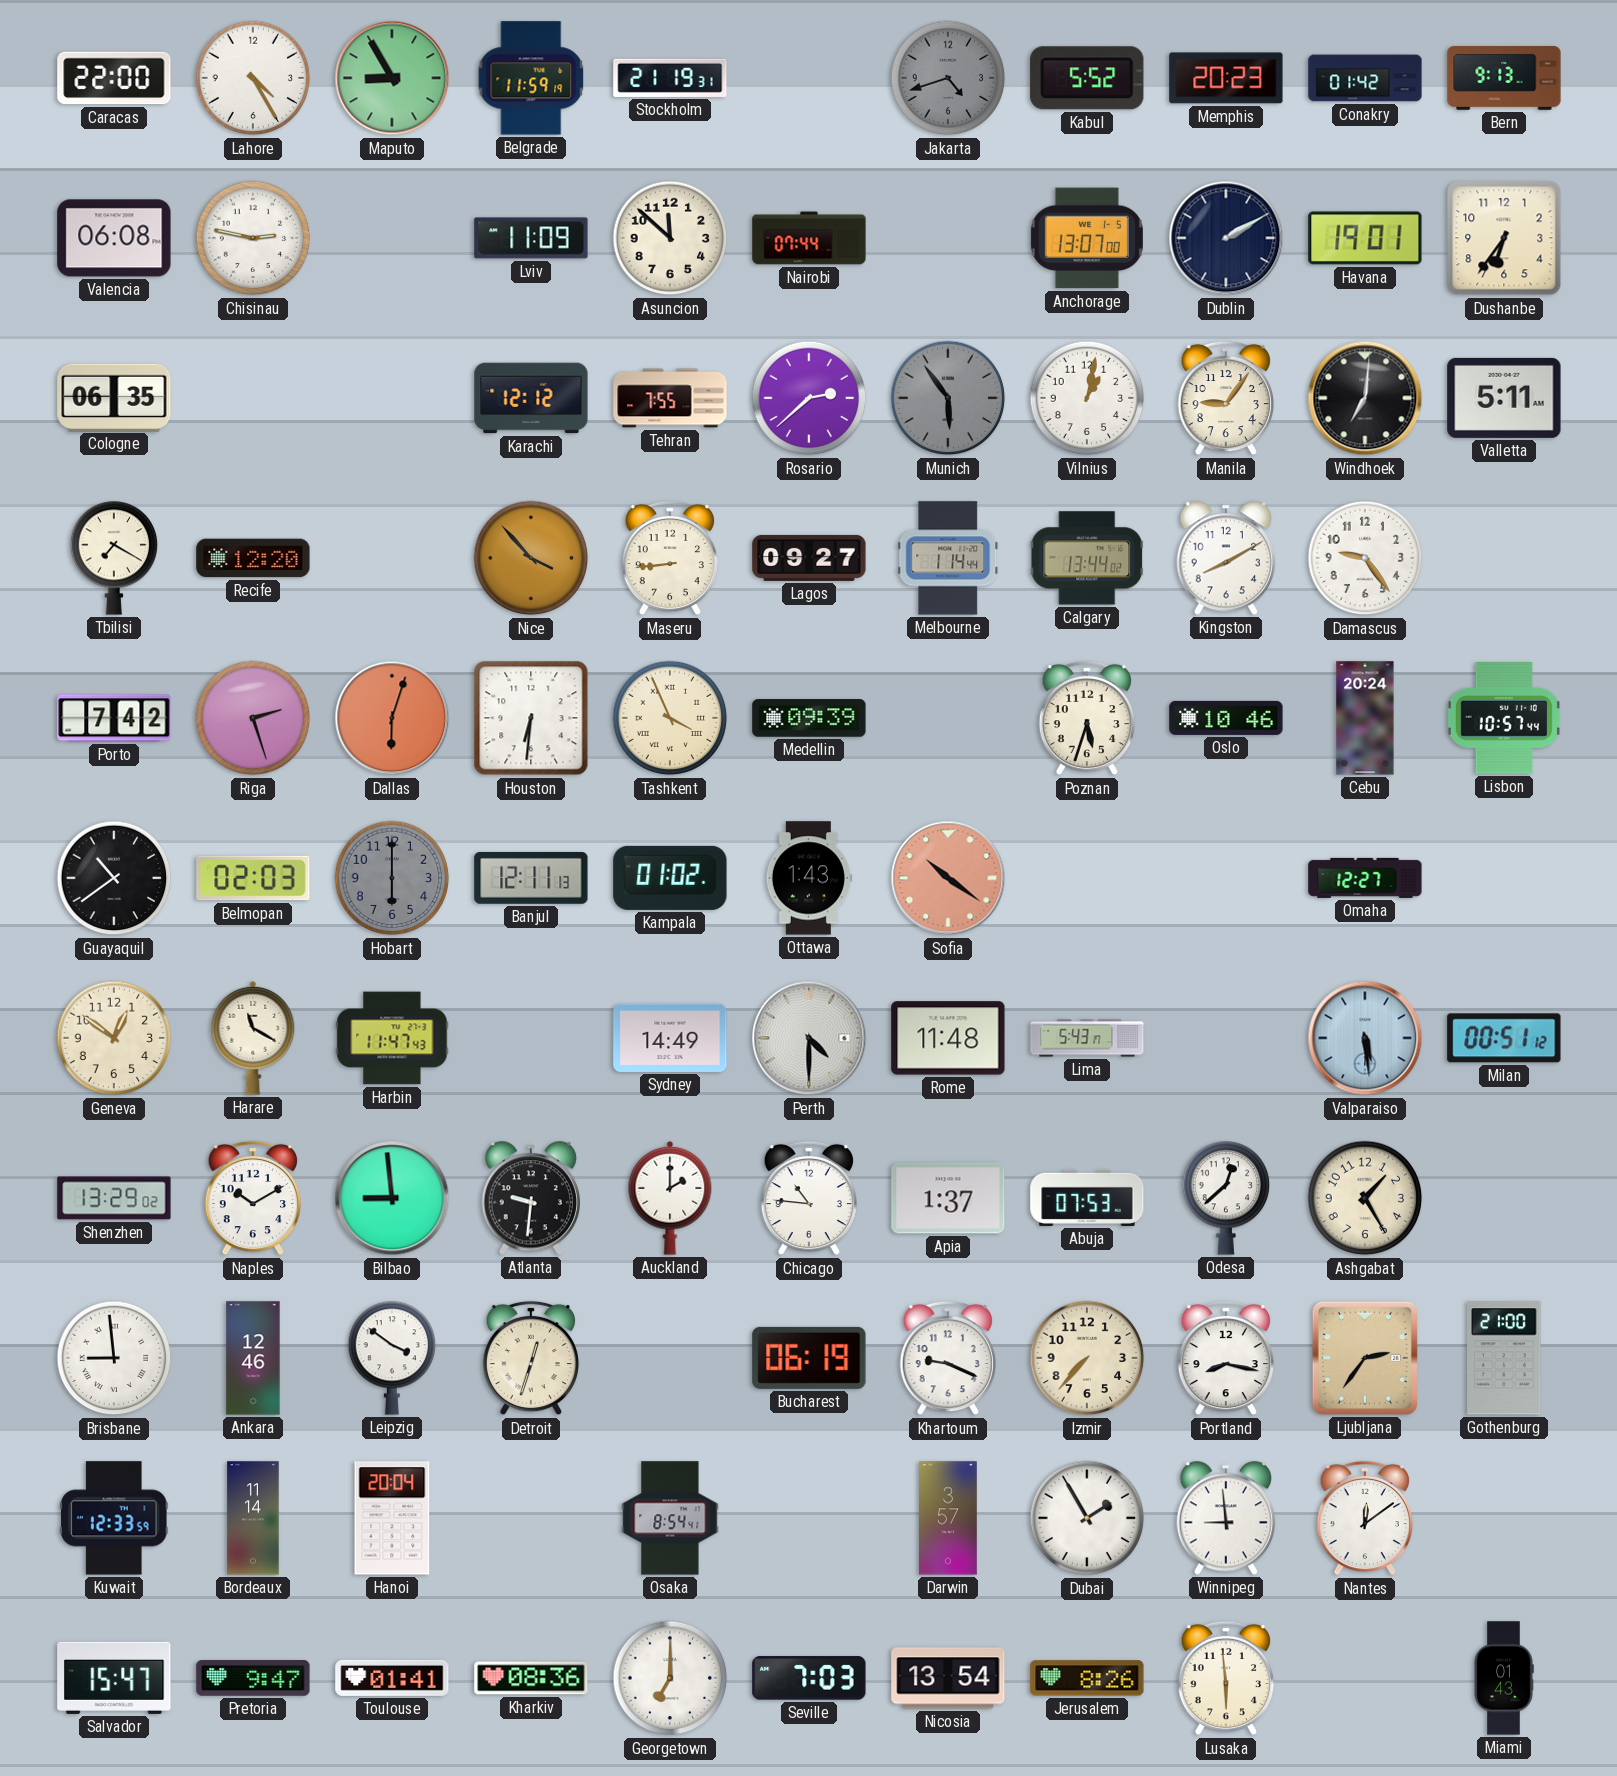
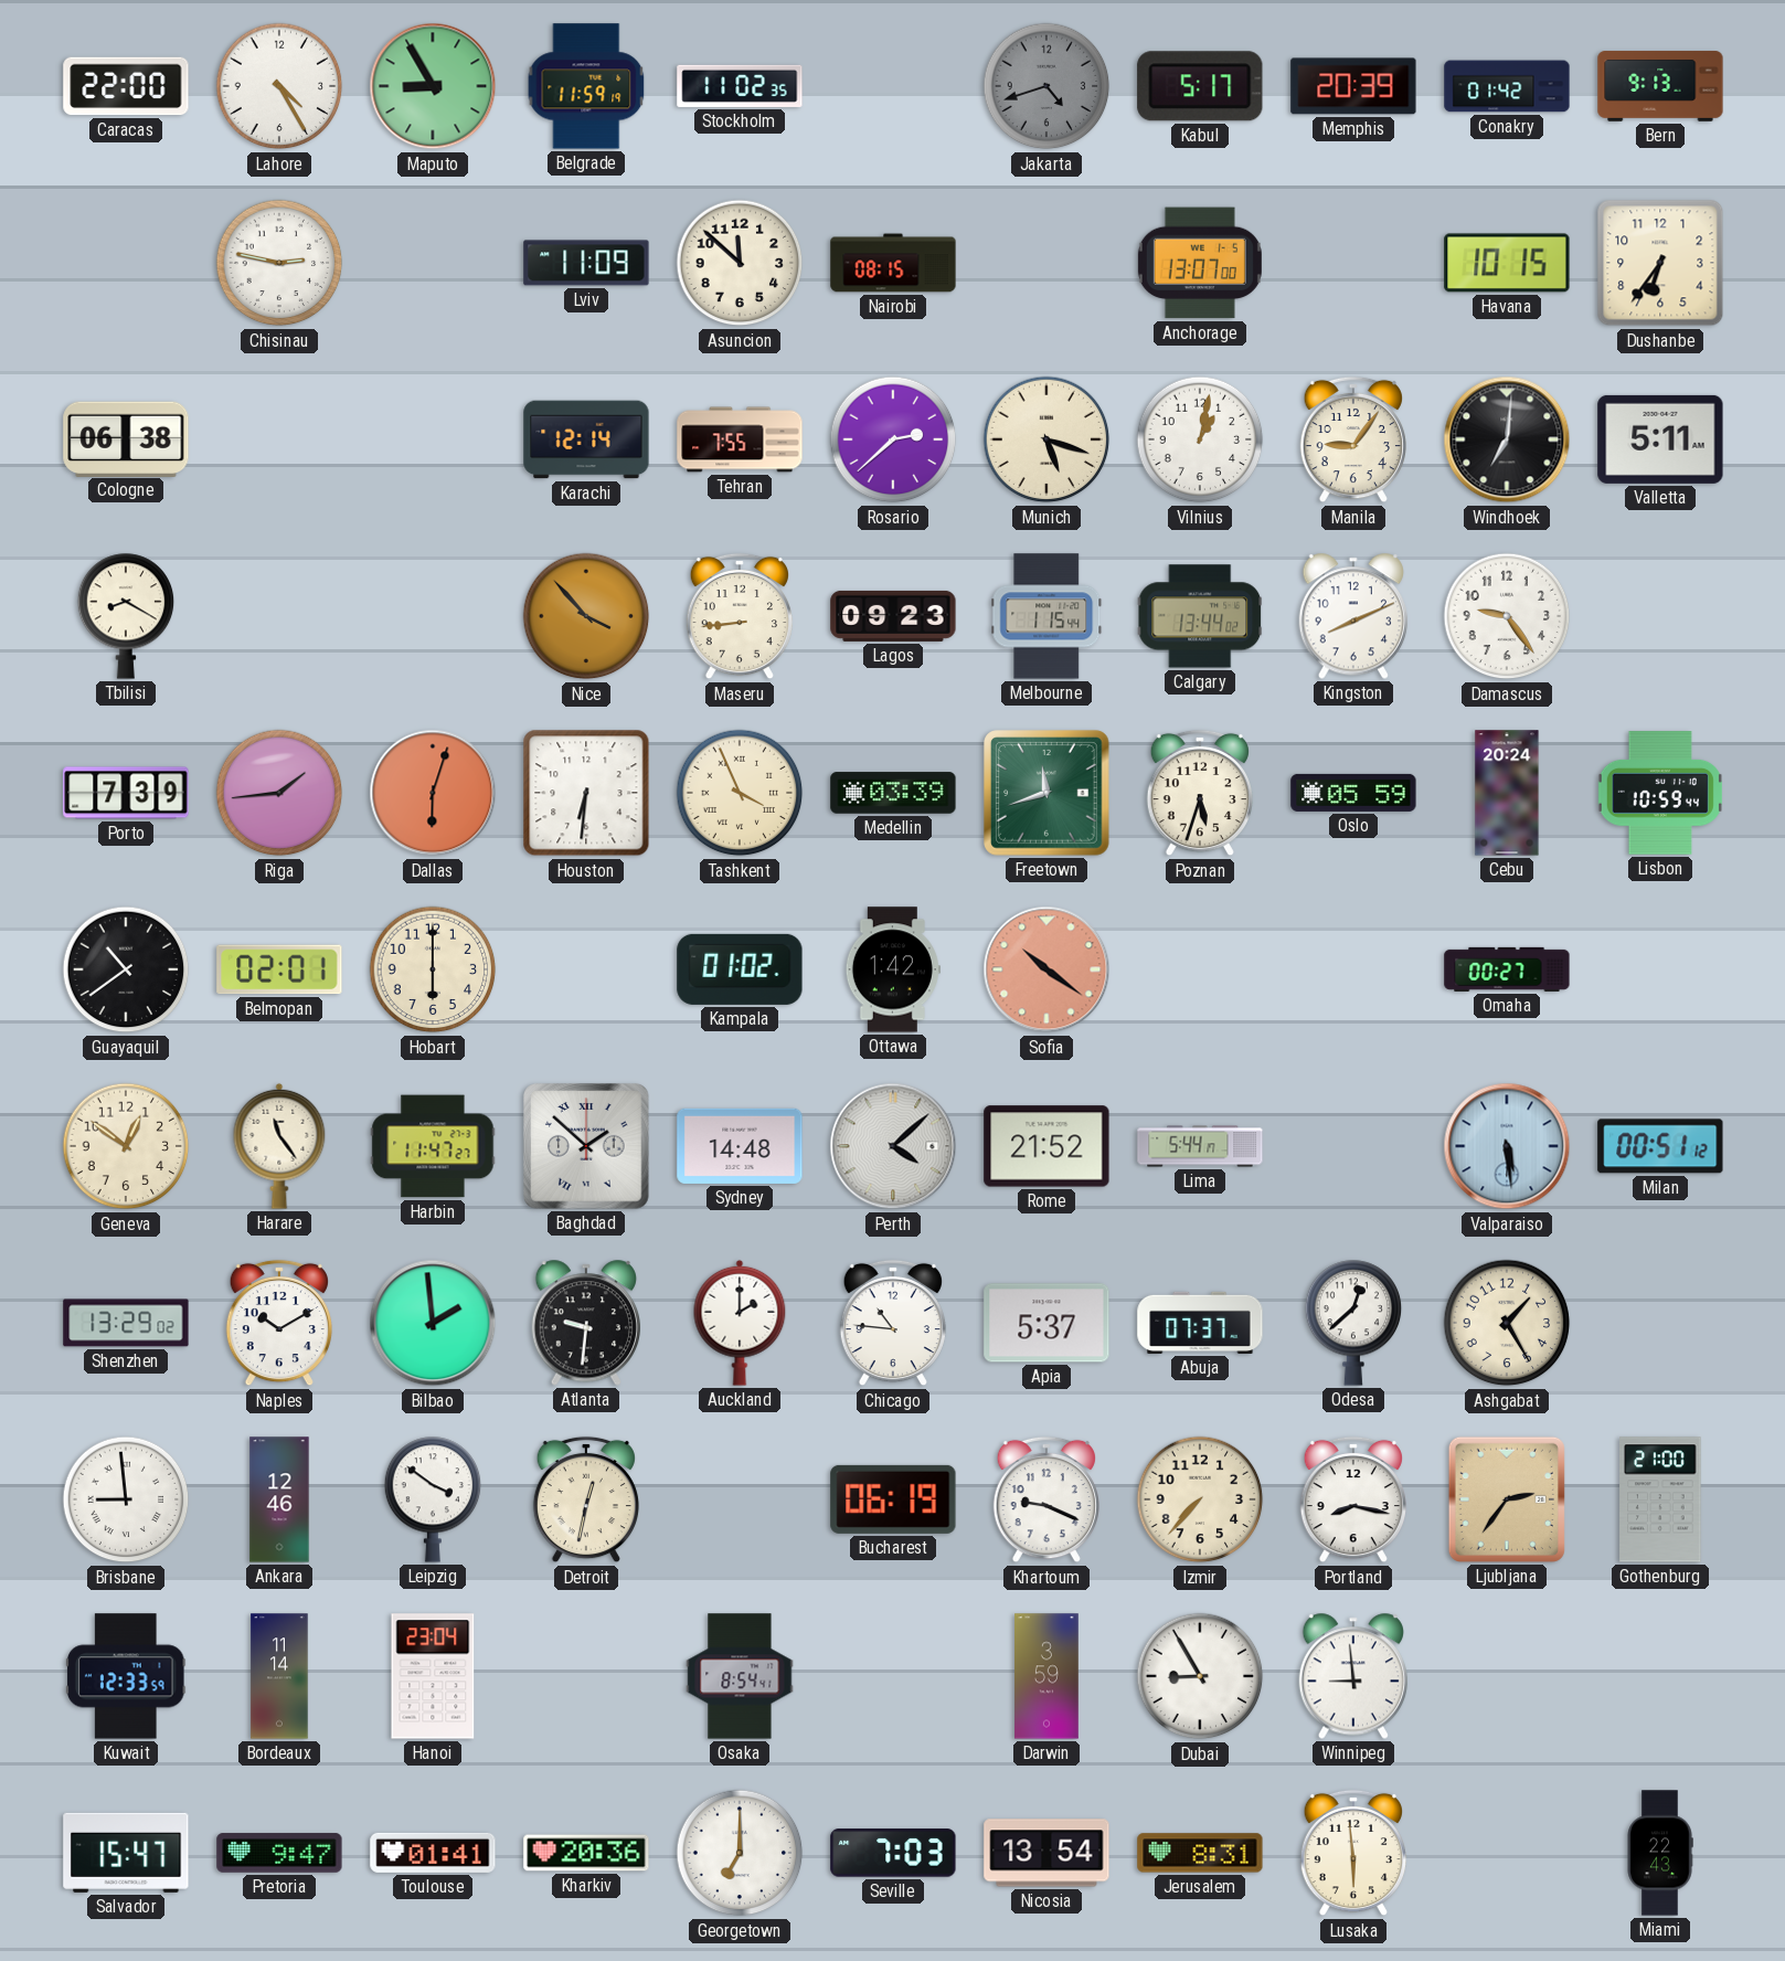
Stockholm: 21:19 -> 11:02 (740, 86)
Kabul: 5:52 -> 5:17 (1200, 86)
Memphis: 20:23 -> 20:39 (1353, 86)
Valencia: 06:08 -> none (114, 238)
Nairobi: 07:44 -> 08:15 (893, 263)
Dublin: 2:10 -> none (1226, 238)
Havana: 19:01 -> 10:15 (1507, 263)
Cologne: 06:35 -> 06:38 (126, 438)
Karachi: 12:12 -> 12:14 (586, 439)
Munich: 5:54 -> 5:18 (1046, 439)
Munich dial: grey -> cream (1046, 439)
Tbilisi: 7:20 -> 8:20 (126, 616)
Recife: 12:20 -> none (253, 558)
Lagos: 09:27 -> 09:23 (893, 616)
Melbourne: 1:14 -> 1:15 (1046, 616)
Kingston: 8:10 -> 8:11 (1352, 616)
Porto: 7:42 -> 7:39 (126, 793)
Riga: 2:27 -> 1:44 (279, 793)
Medellin: 09:39 -> 03:39 (893, 793)
Freetown: none -> 11:42 (1046, 793)
Oslo: 10:46 -> 05:59 (1353, 793)
Lisbon: 10:57 -> 10:59 (1660, 793)
Belmopan: 02:03 -> 02:01 (279, 969)
Hobart dial: grey -> cream (433, 969)
Banjul: 12:11 -> none (531, 878)
Ottawa: 1:43 -> 1:42 (893, 969)
Omaha: 12:27 -> 00:27 (1507, 969)
Harare: 11:20 -> 11:24 (279, 1146)
Harbin: 11:47:43 -> 11:47:27 (433, 1146)
Baghdad: none -> 1:52 (586, 1146)
Sydney: 14:49 -> 14:48 (740, 1146)
Perth: 4:30 -> 4:08 (893, 1146)
Rome: 11:48 -> 21:52 (1046, 1146)
Lima: 5:43 -> 5:44 (1200, 1146)
Bilbao: 8:59 -> 1:59 (433, 1323)
Apia: 1:37 -> 5:37 (1046, 1323)
Abuja: 07:53 -> 07:37 (1200, 1323)
Detroit: 12:33 -> 12:32 (586, 1499)
Hanoi: 20:04 -> 23:04 (433, 1676)
Darwin: 3:57 -> 3:59 (1046, 1676)
Dubai: 1:55 -> 8:55 (1200, 1676)
Nantes: 12:09 -> none (1365, 1518)
Kharkiv: 08:36 -> 20:36 (586, 1853)
Jerusalem: 8:26 -> 8:31 (1200, 1853)
Miami: 01:43 -> 22:43 (1660, 1853)
